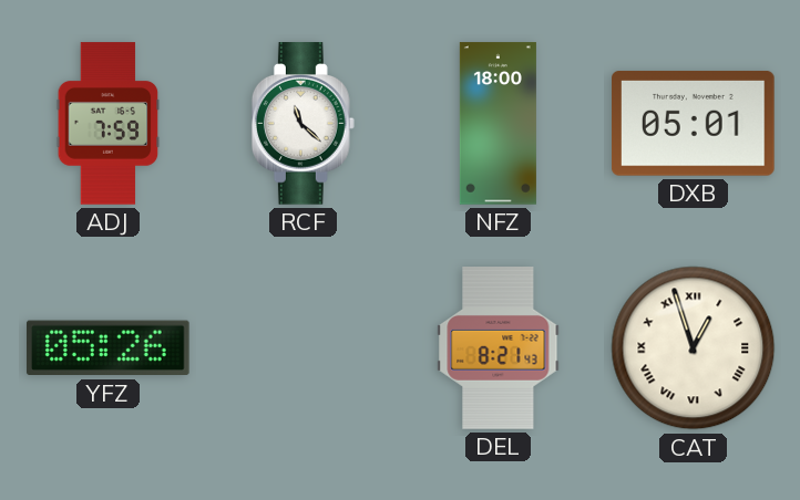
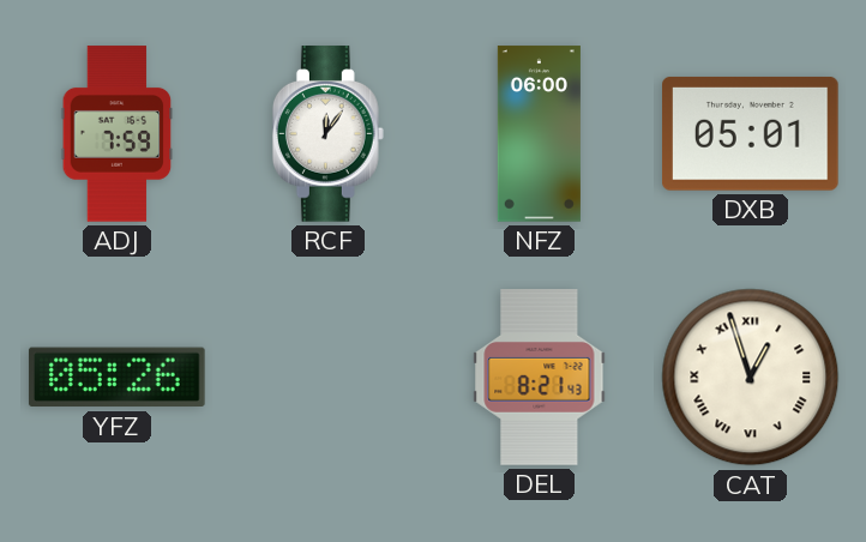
RCF: 11:22 -> 12:06 (327, 134)
NFZ: 18:00 -> 06:00 (539, 134)
